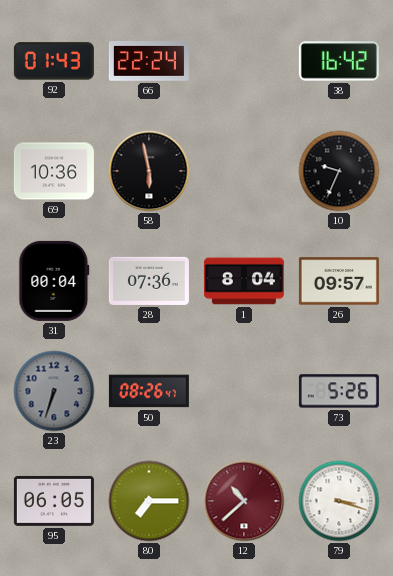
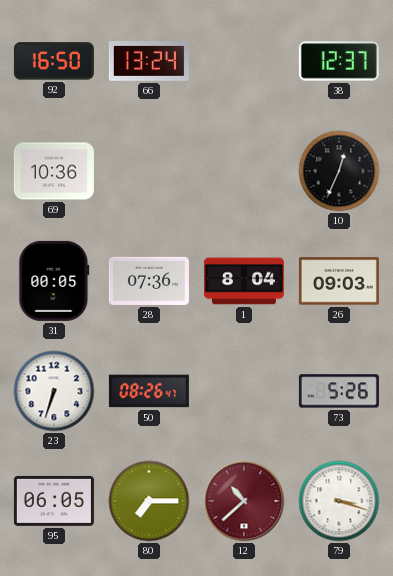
92: 01:43 -> 16:50 (54, 61)
66: 22:24 -> 13:24 (149, 62)
38: 16:42 -> 12:37 (339, 61)
58: 5:58 -> none (149, 171)
10: 9:34 -> 12:34 (339, 171)
31: 00:04 -> 00:05 (54, 281)
26: 09:57 -> 09:03 (339, 281)
23 dial: grey -> white (54, 391)
